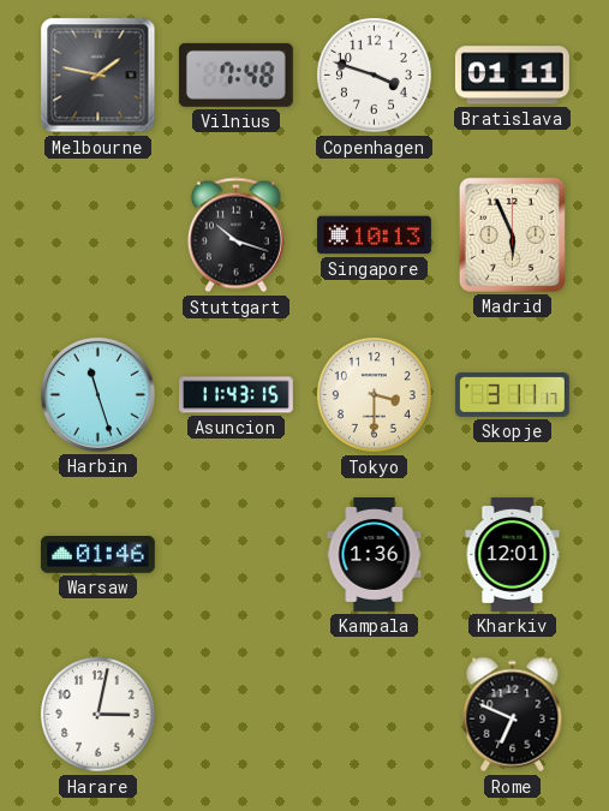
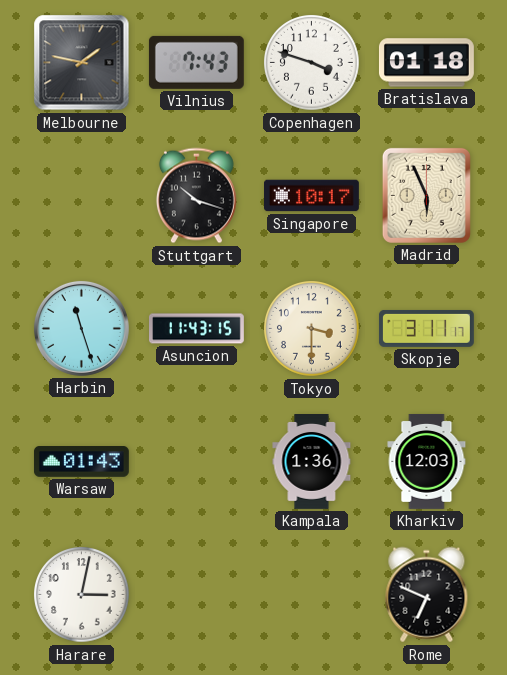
Vilnius: 7:48 -> 7:43 (196, 62)
Bratislava: 01:11 -> 01:18 (426, 63)
Singapore: 10:13 -> 10:17 (312, 196)
Warsaw: 01:46 -> 01:43 (81, 462)
Kharkiv: 12:01 -> 12:03 (427, 461)
